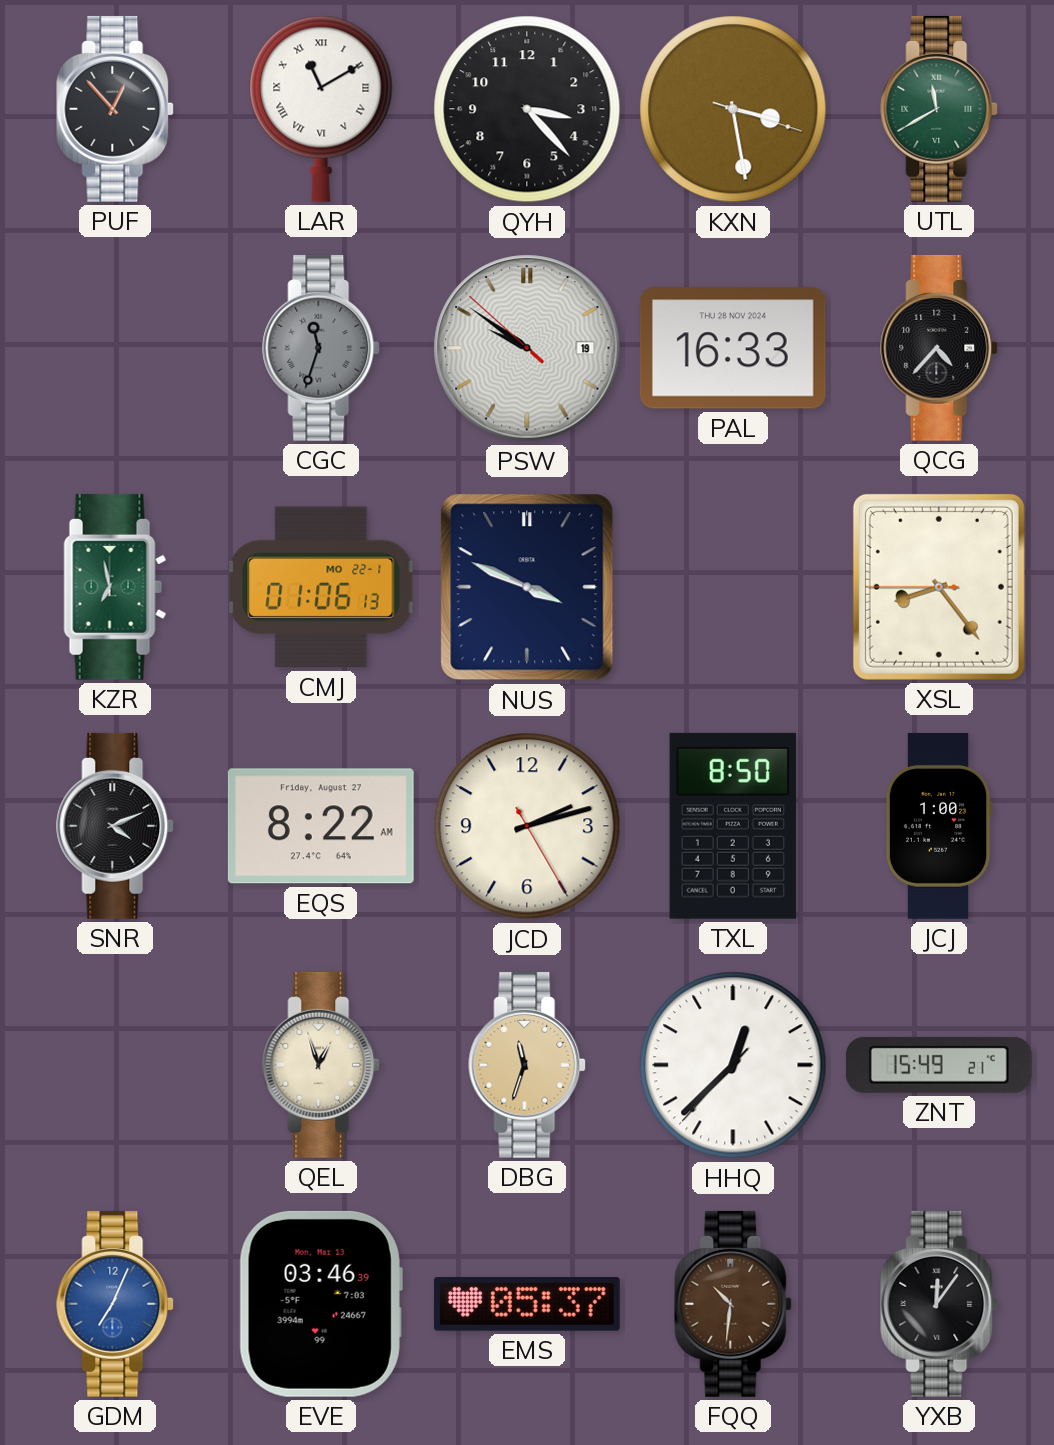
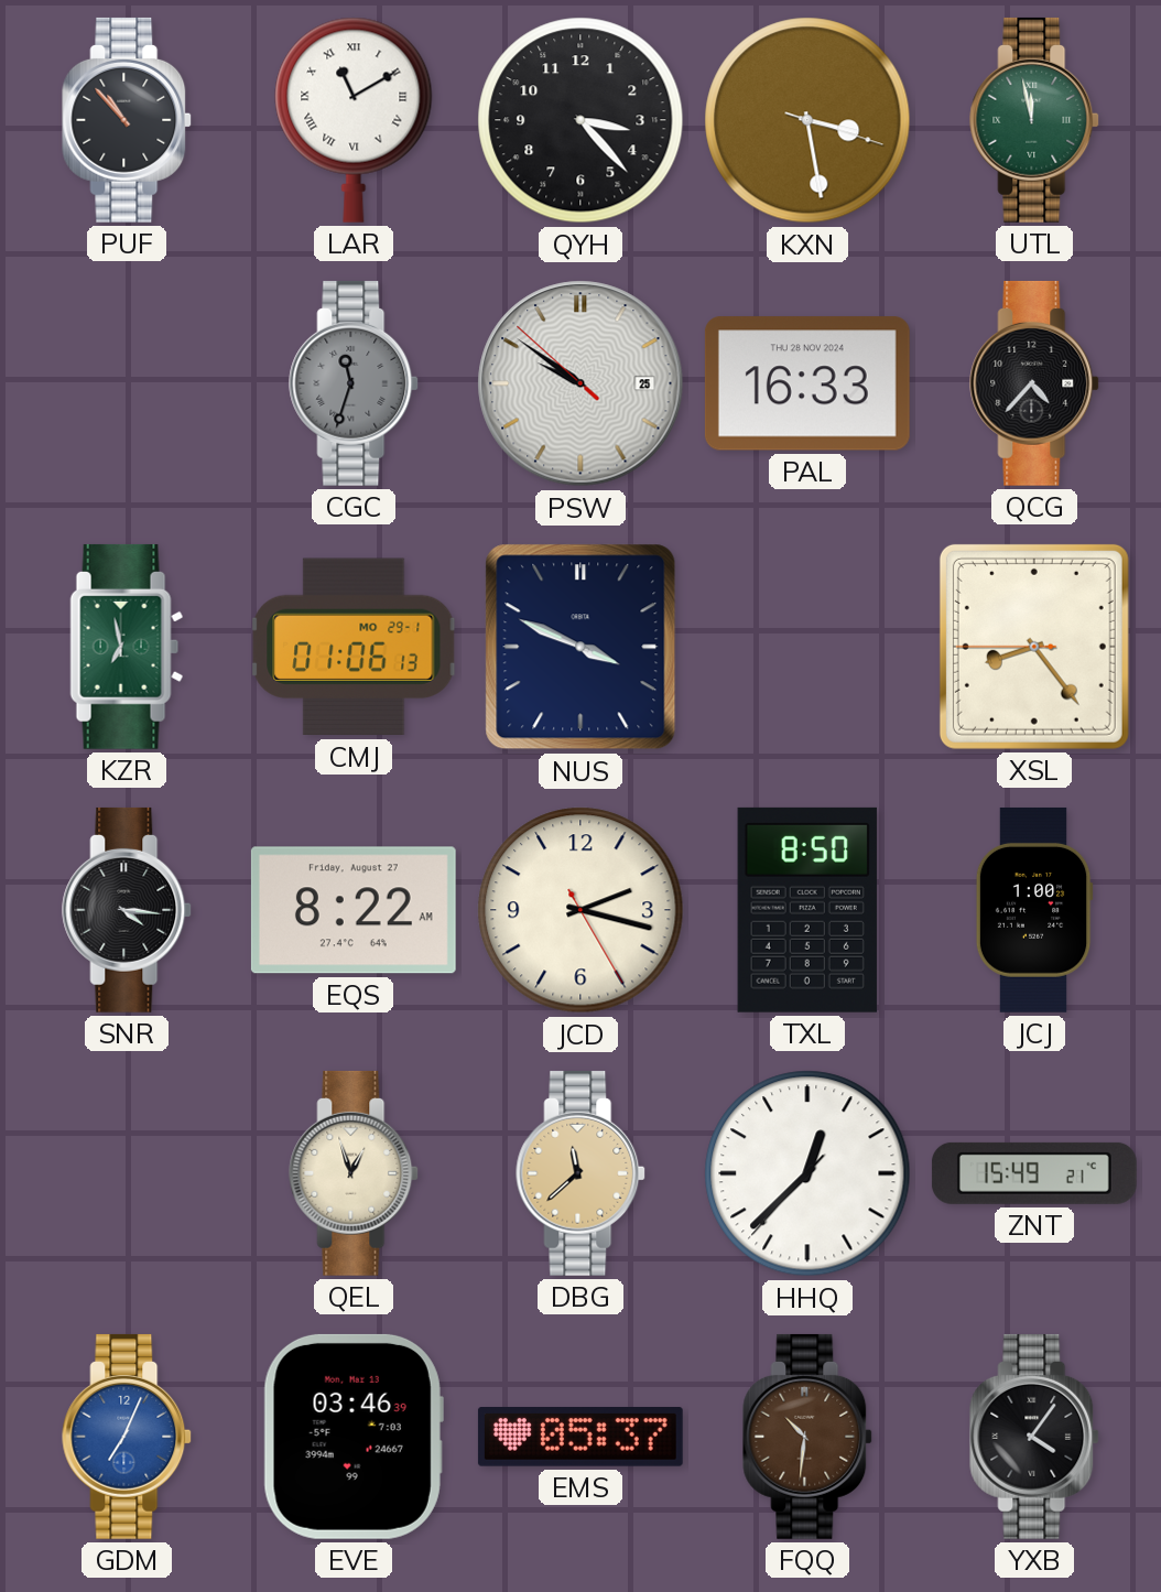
PUF: 12:53 -> 10:53 (128, 120)
UTL: 11:40 -> 11:58 (1035, 120)
PSW date: 19 -> 25 (580, 383)
CMJ date: MO 22-1 -> MO 29-1 (354, 647)
SNR: 4:11 -> 4:16 (128, 910)
JCD: 2:12 -> 2:17 (580, 910)
DBG: 11:33 -> 11:38 (582, 1173)
YXB: 12:06 -> 4:06 (1035, 1437)
